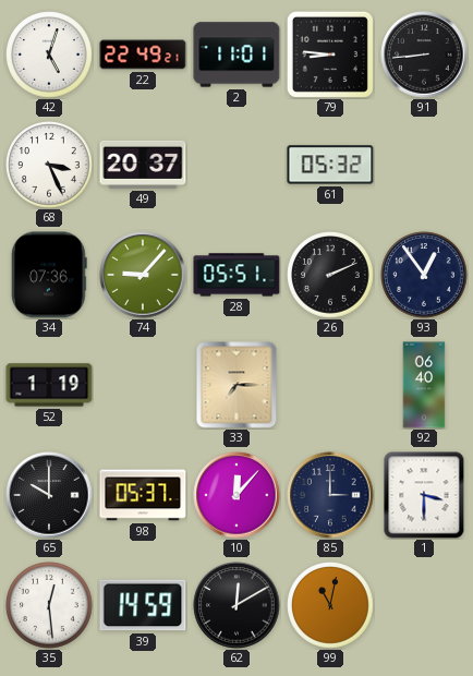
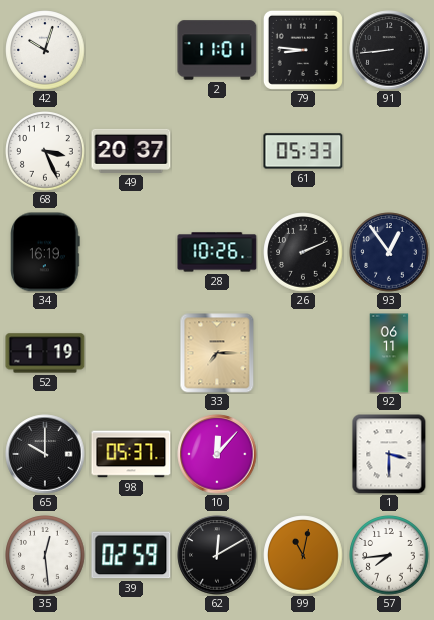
42: 5:03 -> 10:03 (45, 50)
22: 22:49 -> none (143, 55)
61: 05:32 -> 05:33 (303, 151)
34: 07:36 -> 16:19 (46, 252)
74: 9:07 -> none (143, 275)
28: 05:51 -> 10:26 (217, 252)
92: 06:40 -> 06:11 (389, 353)
85: 3:00 -> none (330, 495)
39: 14:59 -> 02:59 (131, 555)
57: none -> 7:44 (389, 555)
